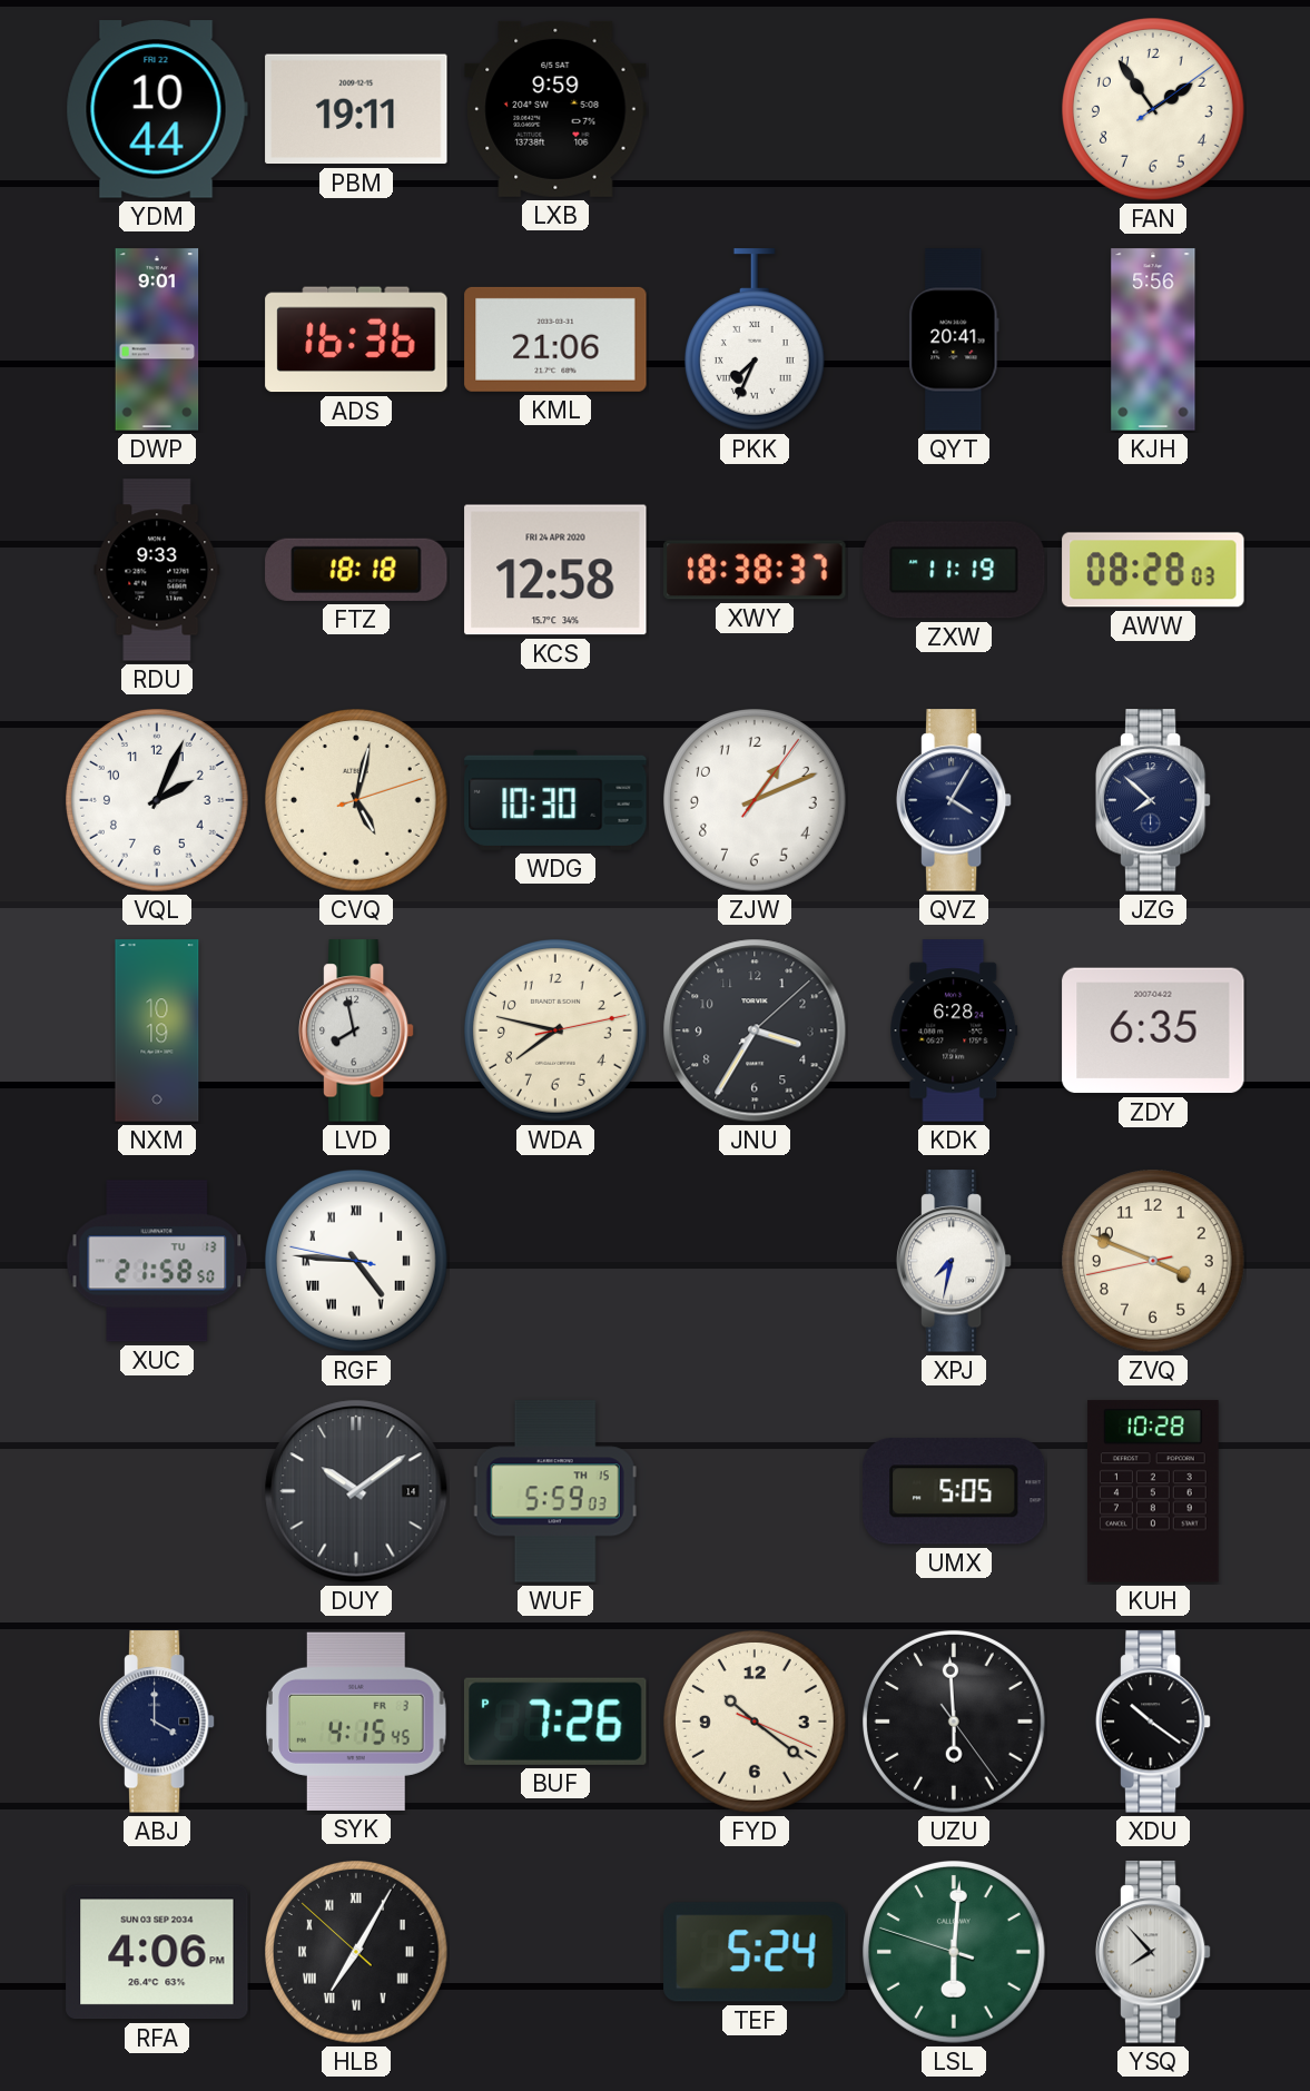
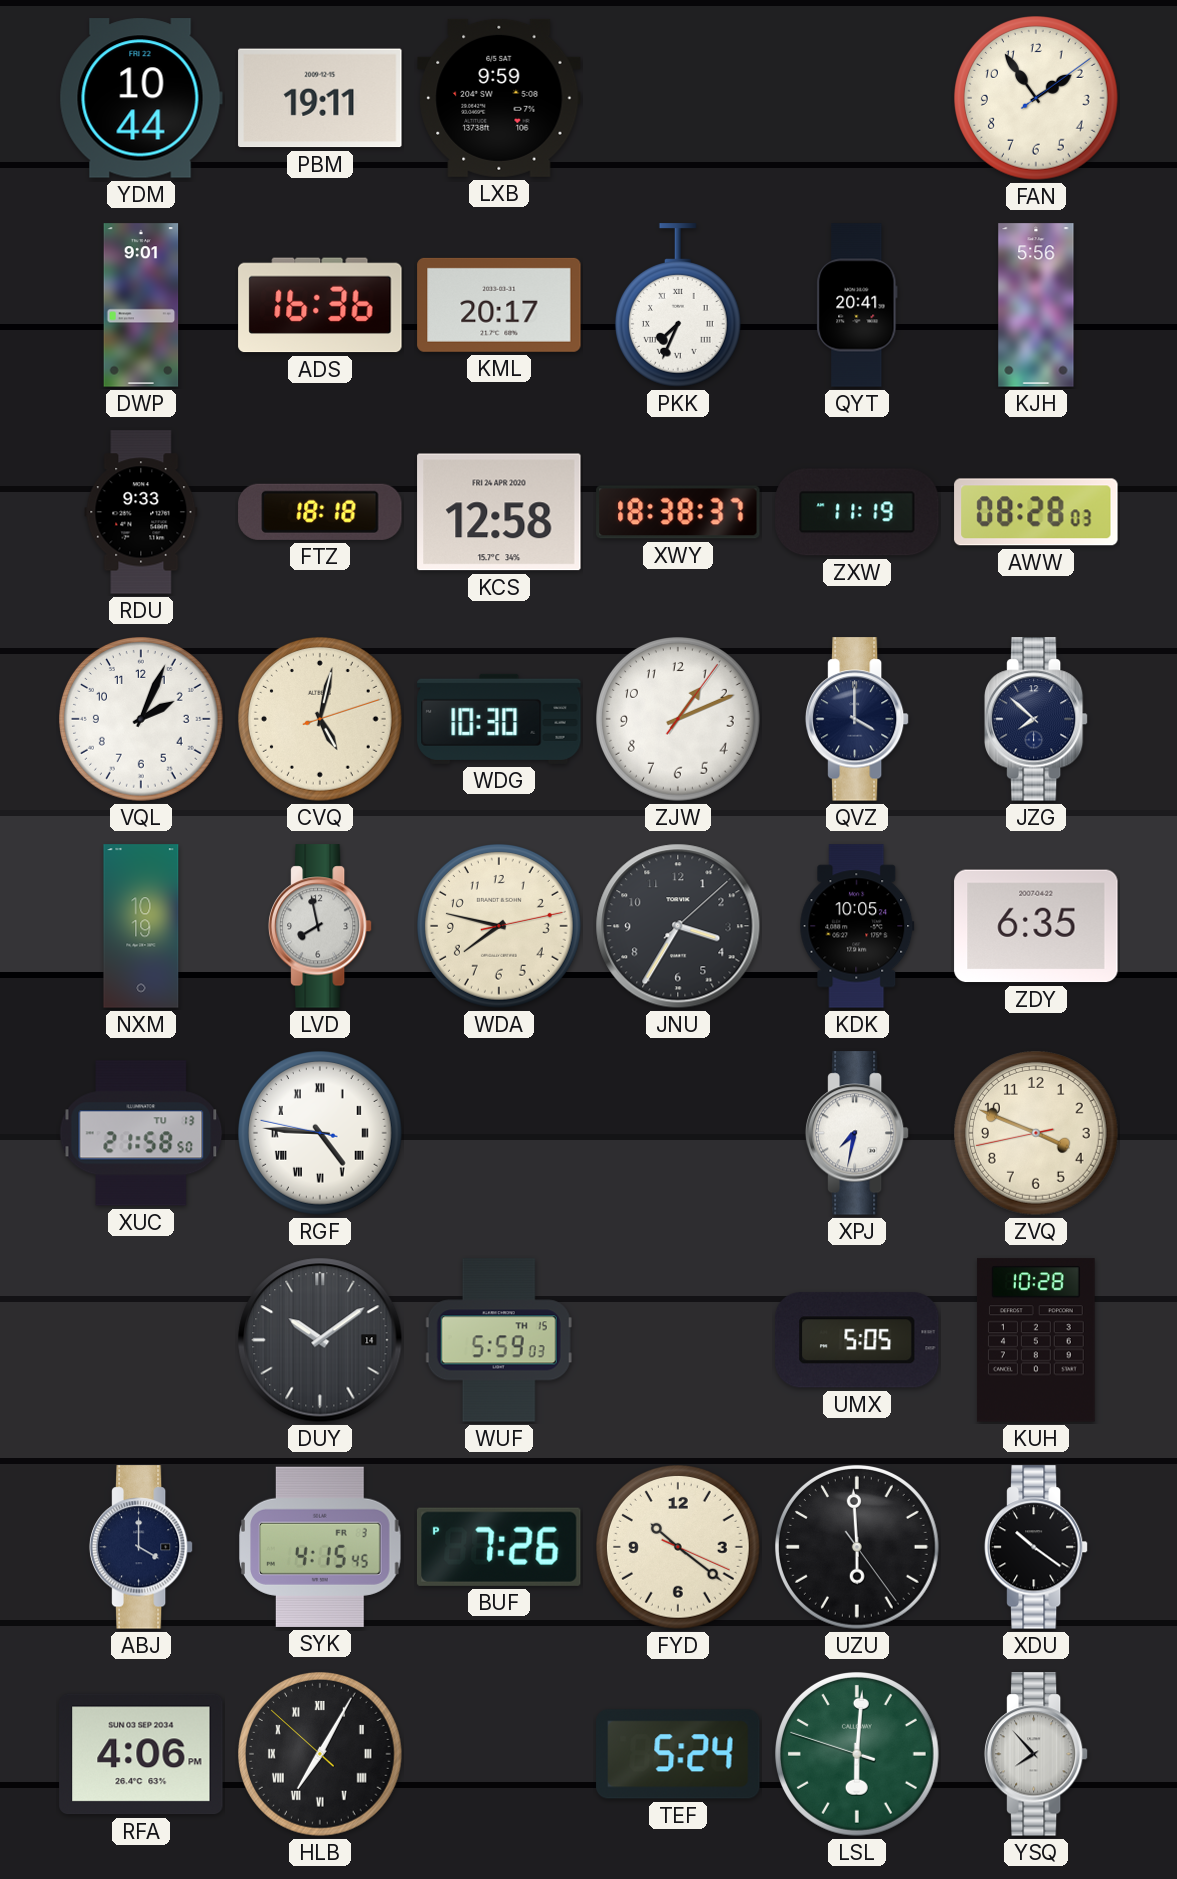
KML: 21:06 -> 20:17 (499, 305)
QVZ: 4:05 -> 4:00 (857, 719)
KDK: 6:28 -> 10:05 (857, 926)
